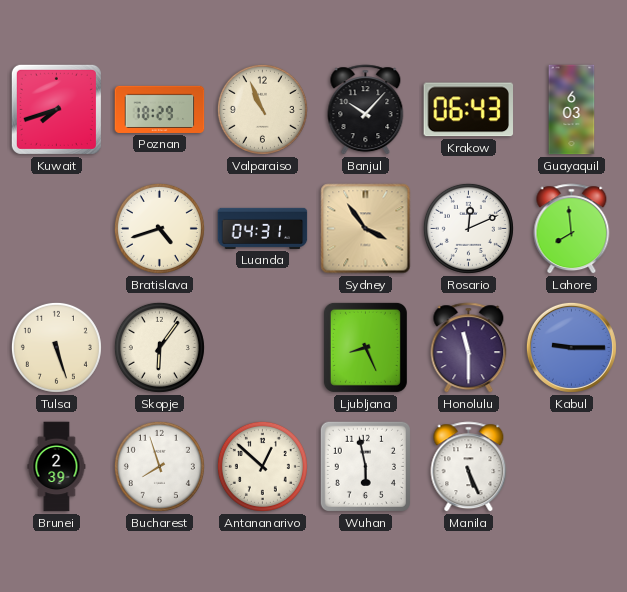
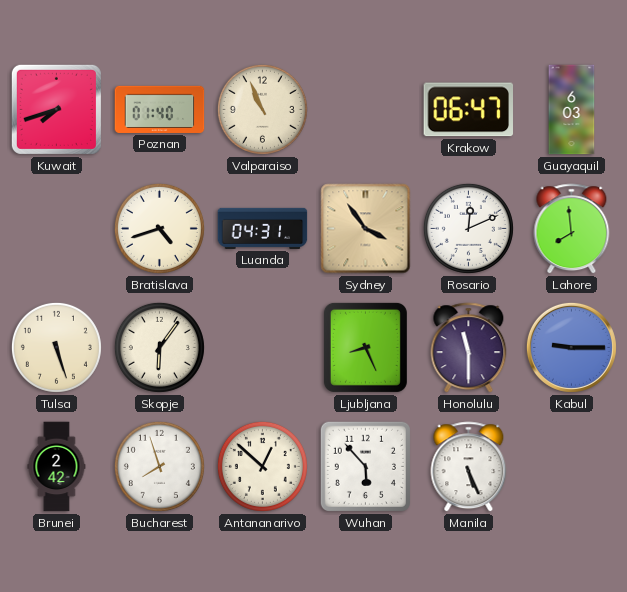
Poznan: 18:29 -> 01:40 (160, 109)
Banjul: 10:07 -> none (366, 110)
Krakow: 06:43 -> 06:47 (469, 110)
Brunei: 2:39 -> 2:42 (57, 467)
Wuhan: 5:58 -> 5:53 (365, 466)
